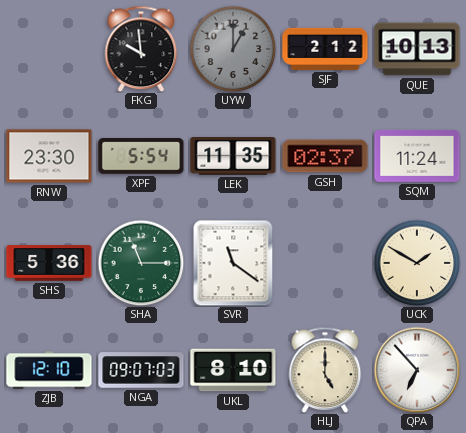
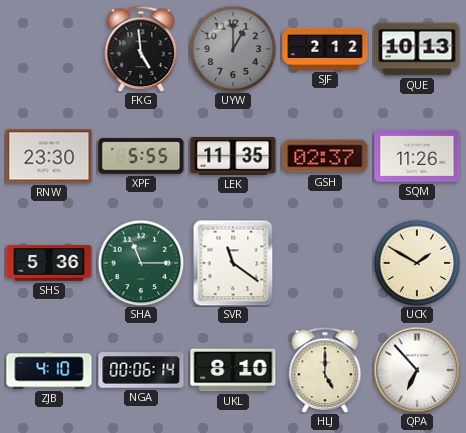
FKG: 9:59 -> 4:59 (141, 49)
XPF: 5:54 -> 5:55 (141, 156)
SQM: 11:24 -> 11:26 (417, 156)
ZJB: 12:10 -> 4:10 (49, 370)
NGA: 09:07 -> 00:06 (141, 370)
